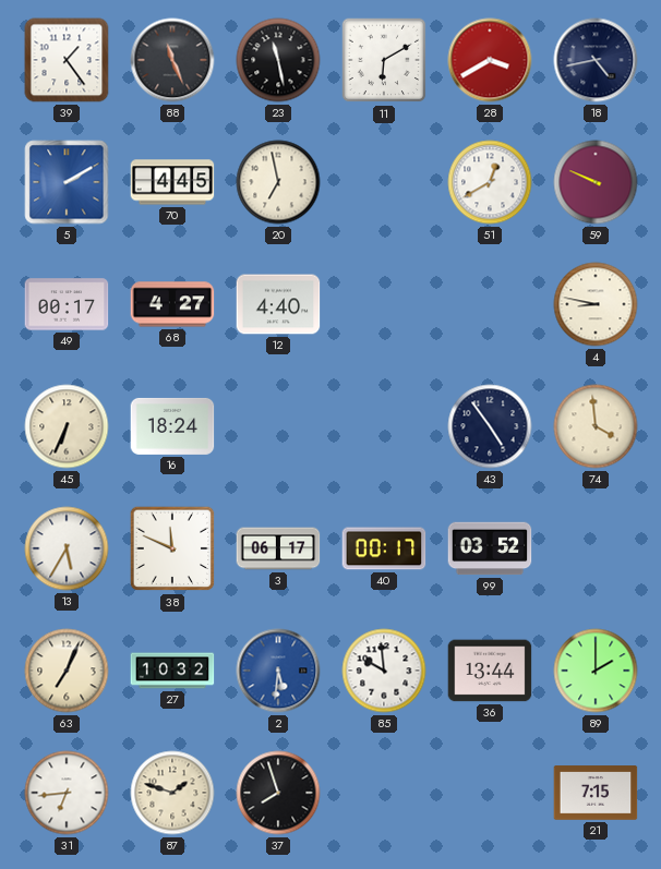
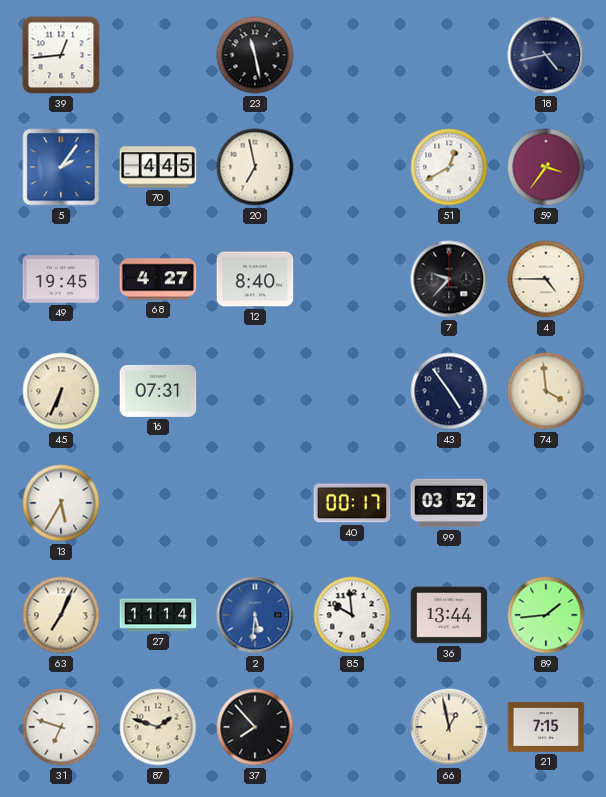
39: 1:24 -> 12:44 (61, 55)
88: 11:26 -> none (172, 60)
11: 6:10 -> none (384, 60)
28: 3:40 -> none (490, 60)
5: 2:10 -> 2:06 (61, 167)
59: 9:49 -> 3:36 (546, 167)
49: 00:17 -> 19:45 (61, 279)
12: 4:40 -> 8:40 (255, 279)
7: none -> 9:37 (449, 279)
4: 8:47 -> 4:45 (546, 279)
16: 18:24 -> 07:31 (158, 391)
38: 11:49 -> none (172, 548)
3: 06:17 -> none (278, 548)
27: 10:32 -> 11:14 (158, 615)
89: 2:00 -> 1:44 (546, 615)
31: 6:44 -> 6:48 (61, 727)
37: 7:57 -> 7:53 (255, 727)
66: none -> 12:58 (449, 727)
